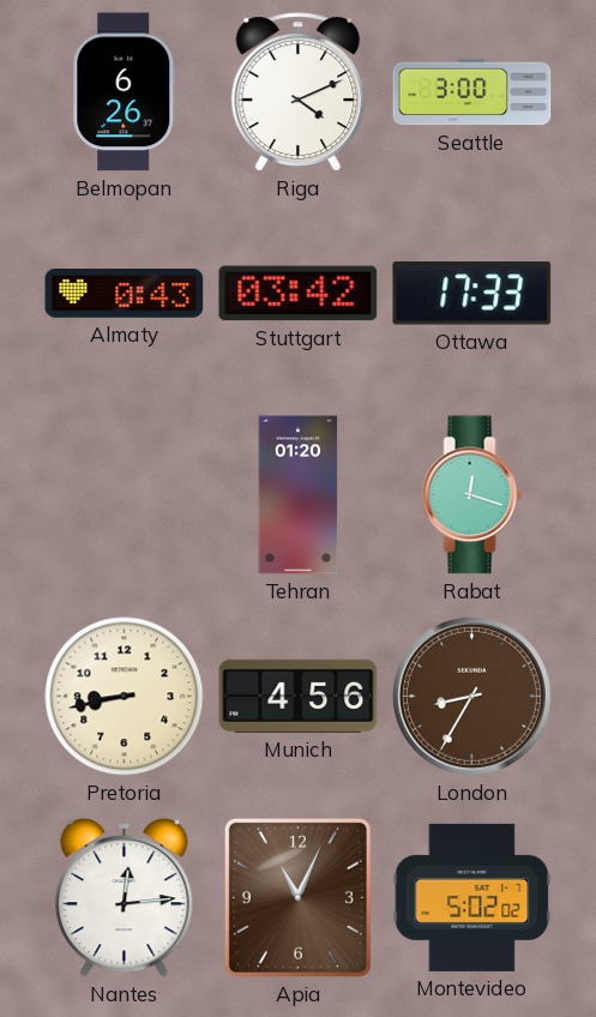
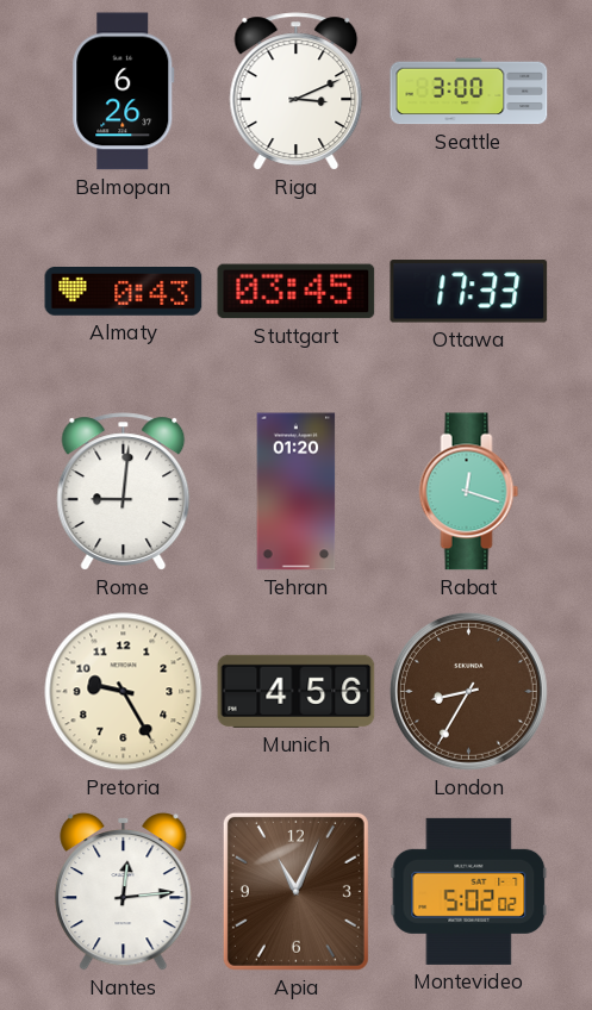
Riga: 4:11 -> 3:11 (297, 92)
Stuttgart: 03:42 -> 03:45 (297, 292)
Rome: none -> 9:01 (124, 492)
Pretoria: 8:43 -> 9:25 (124, 692)
